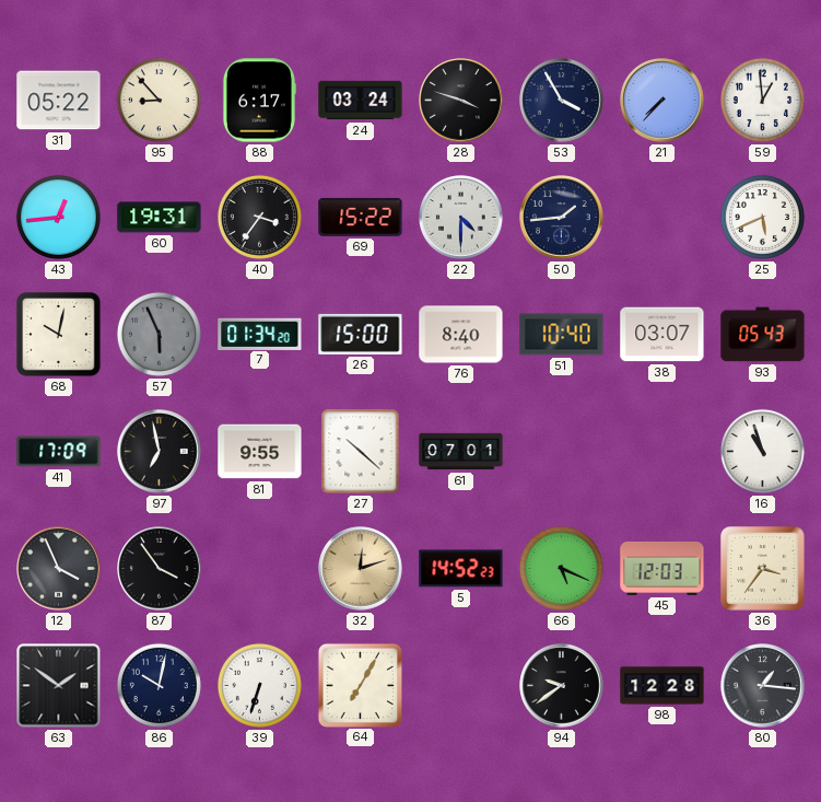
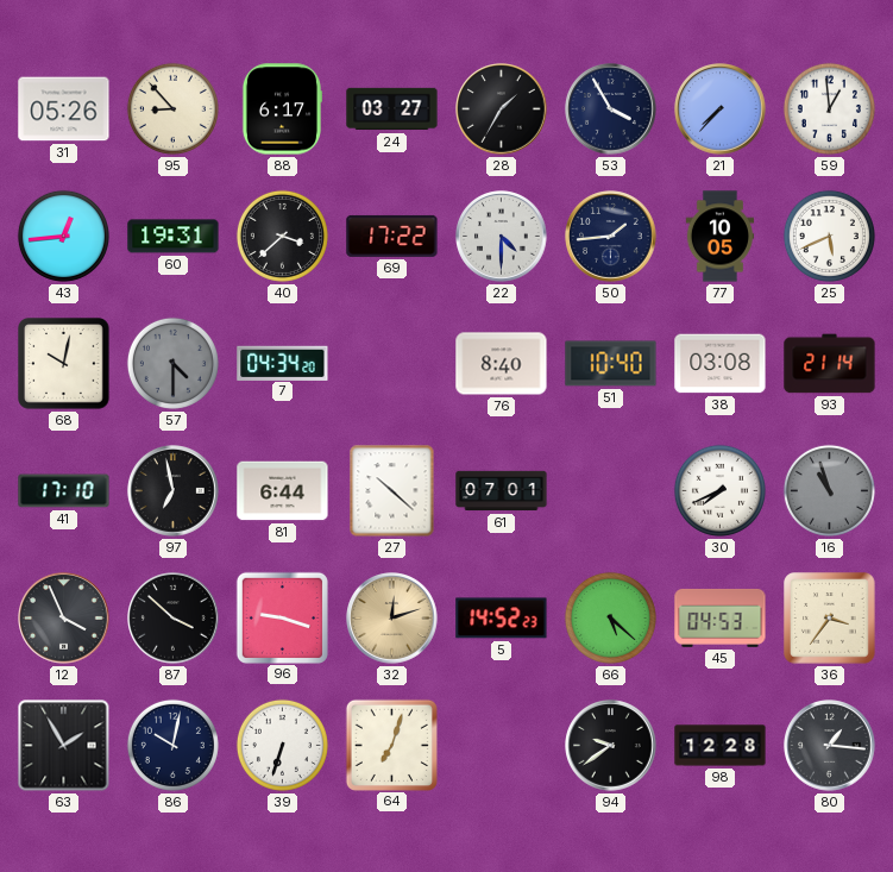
31: 05:22 -> 05:26 (64, 109)
24: 03:24 -> 03:27 (392, 109)
28: 3:48 -> 1:35 (502, 109)
40: 3:36 -> 3:38 (282, 236)
69: 15:22 -> 17:22 (392, 236)
77: none -> 10:05 (719, 237)
57: 5:56 -> 4:30 (172, 363)
7: 01:34 -> 04:34 (283, 363)
26: 15:00 -> none (361, 334)
38: 03:07 -> 03:08 (721, 364)
93: 05:43 -> 21:14 (830, 364)
41: 17:09 -> 17:10 (64, 491)
81: 9:55 -> 6:44 (283, 491)
30: none -> 7:41 (719, 490)
16 dial: white -> grey (829, 490)
87: 3:54 -> 3:52 (174, 619)
96: none -> 9:18 (282, 617)
66: 5:19 -> 5:22 (610, 617)
45: 12:03 -> 04:53 (721, 617)
63: 1:51 -> 1:55 (64, 746)
64: 7:05 -> 7:03 (391, 745)
